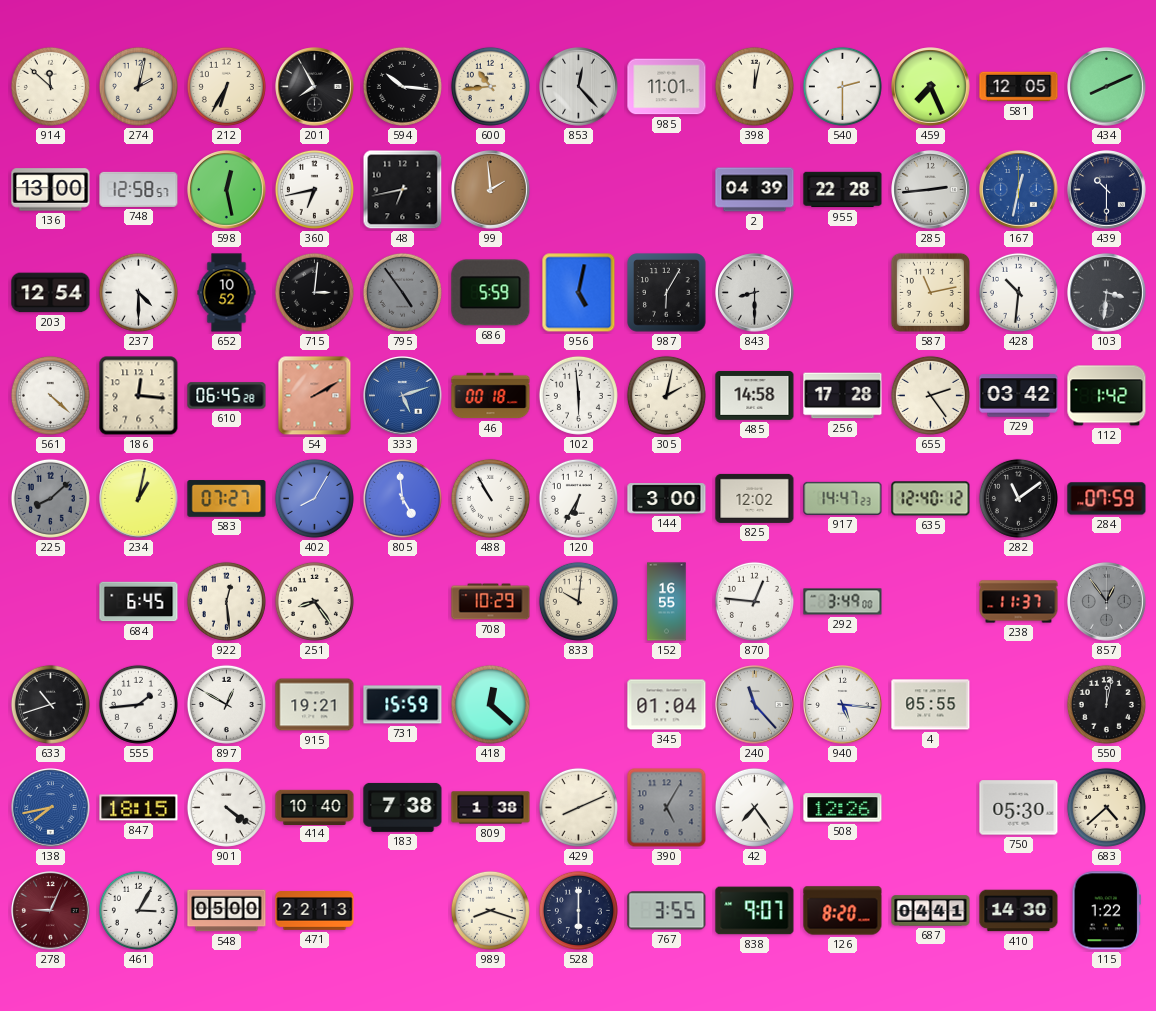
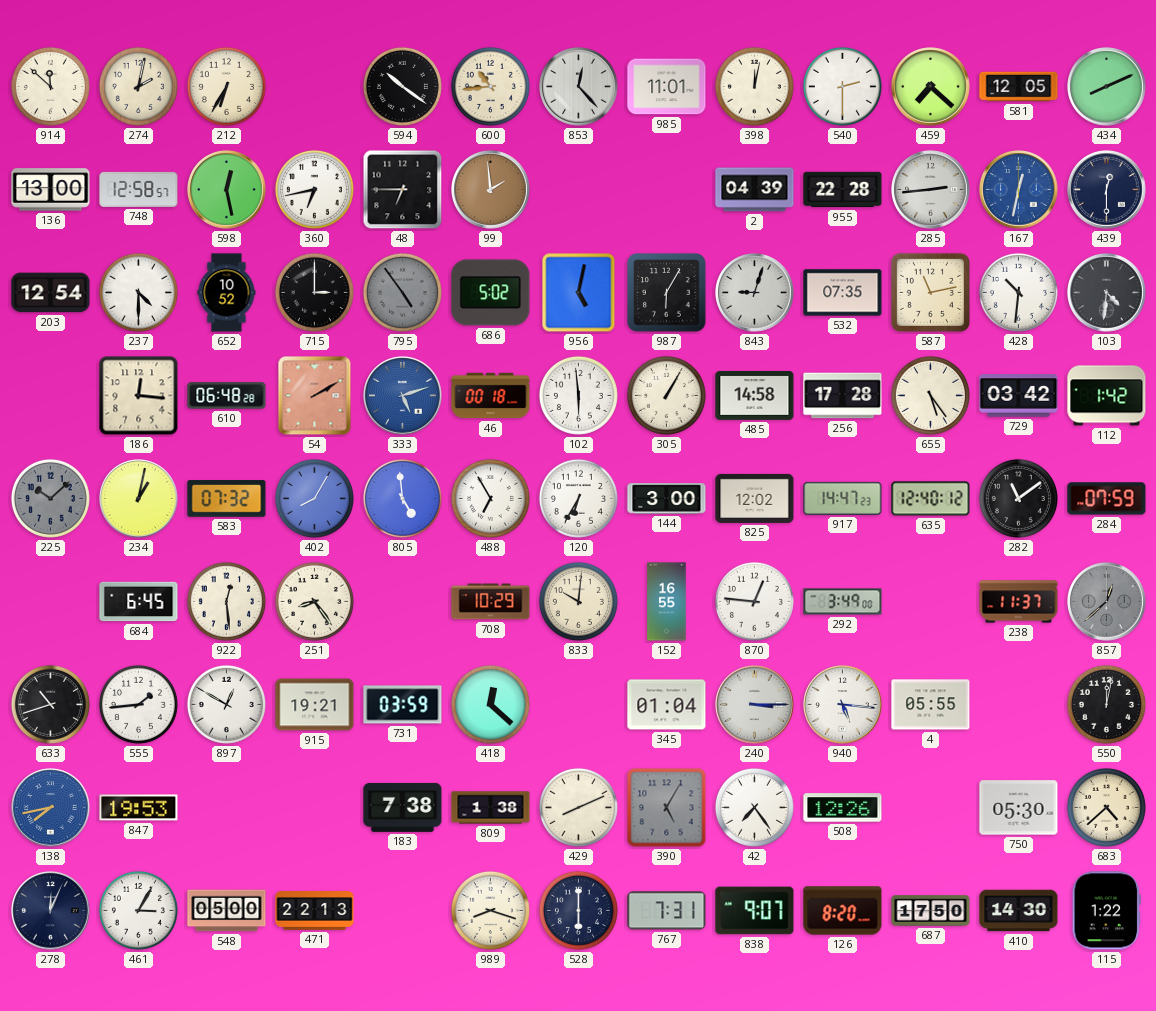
201: 7:55 -> none (315, 87)
594: 10:16 -> 10:21 (402, 86)
459: 7:26 -> 7:22 (931, 87)
48: 6:43 -> 6:45 (403, 190)
439: 10:30 -> 12:30 (1107, 190)
715: 3:01 -> 3:00 (314, 292)
686: 5:59 -> 5:02 (491, 293)
843: 8:30 -> 9:03 (755, 293)
532: none -> 07:35 (843, 293)
103: 3:31 -> 4:31 (1107, 293)
561: 4:22 -> none (50, 395)
610: 06:45 -> 06:48 (227, 396)
305: 2:02 -> 1:05 (666, 395)
655: 2:24 -> 5:24 (930, 395)
225: 8:08 -> 10:08 (50, 498)
583: 07:27 -> 07:32 (227, 499)
488: 10:55 -> 6:55 (490, 498)
857: 12:54 -> 12:38 (1107, 602)
731: 15:59 -> 03:59 (403, 705)
240: 11:23 -> 3:15 (755, 705)
847: 18:15 -> 19:53 (139, 808)
901: 4:21 -> none (226, 807)
414: 10:40 -> none (315, 807)
278: 9:04 -> 12:04 (51, 911)
278 dial: burgundy -> navy (51, 911)
767: 3:55 -> 7:31 (667, 911)
687: 04:41 -> 17:50 (931, 911)
